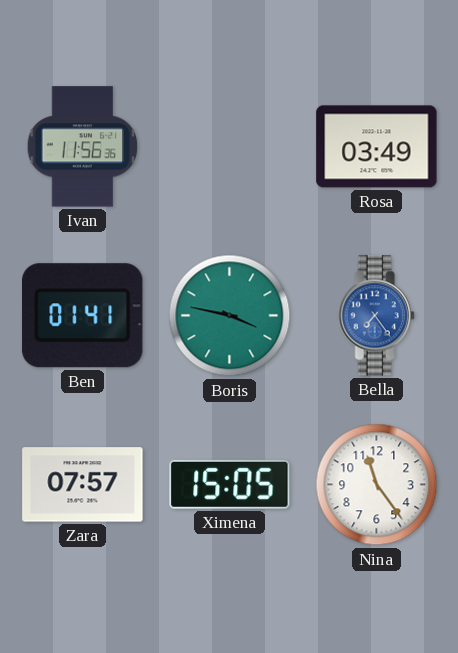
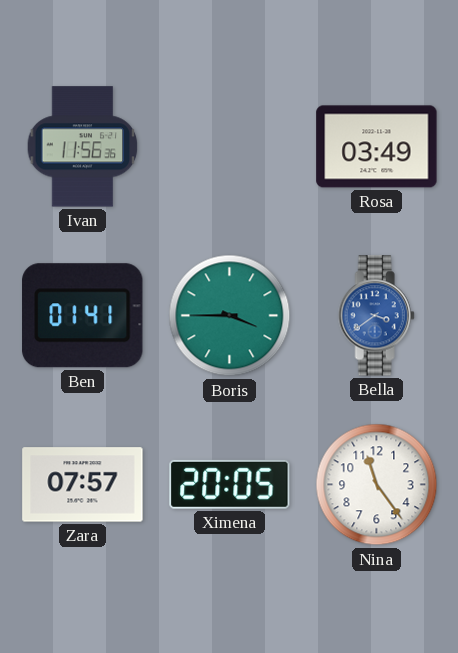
Boris: 3:47 -> 3:45 (230, 316)
Bella: 7:24 -> 3:39 (376, 316)
Ximena: 15:05 -> 20:05 (230, 484)
